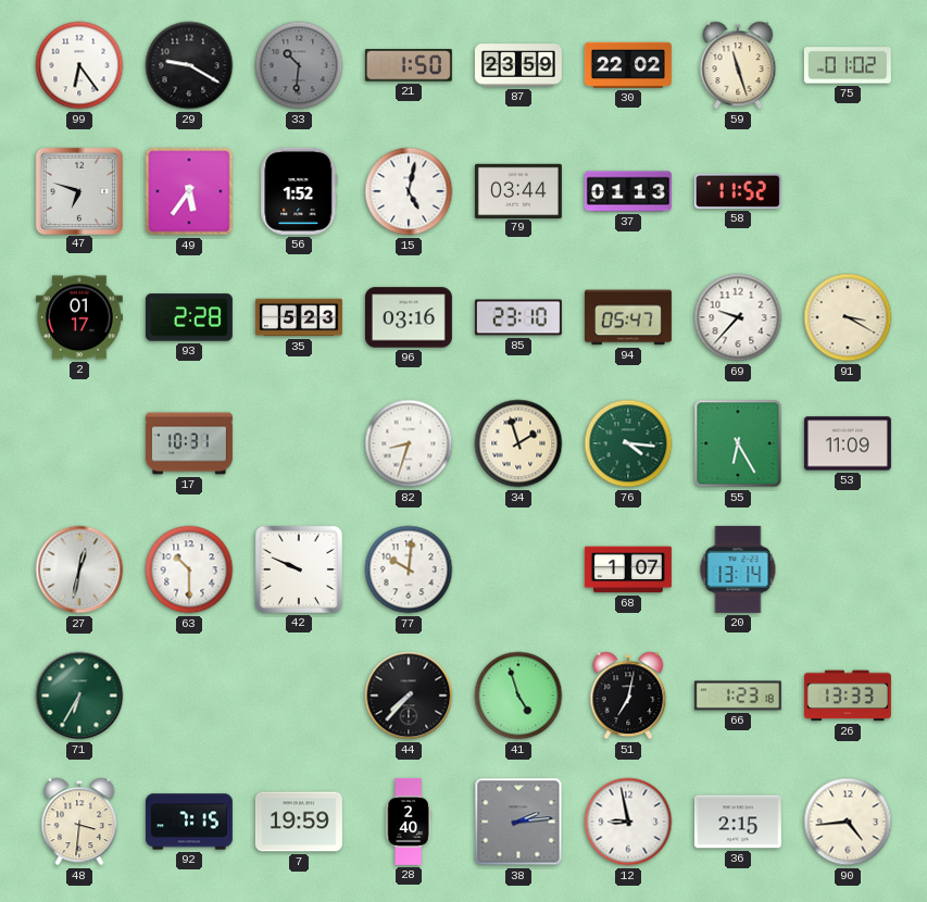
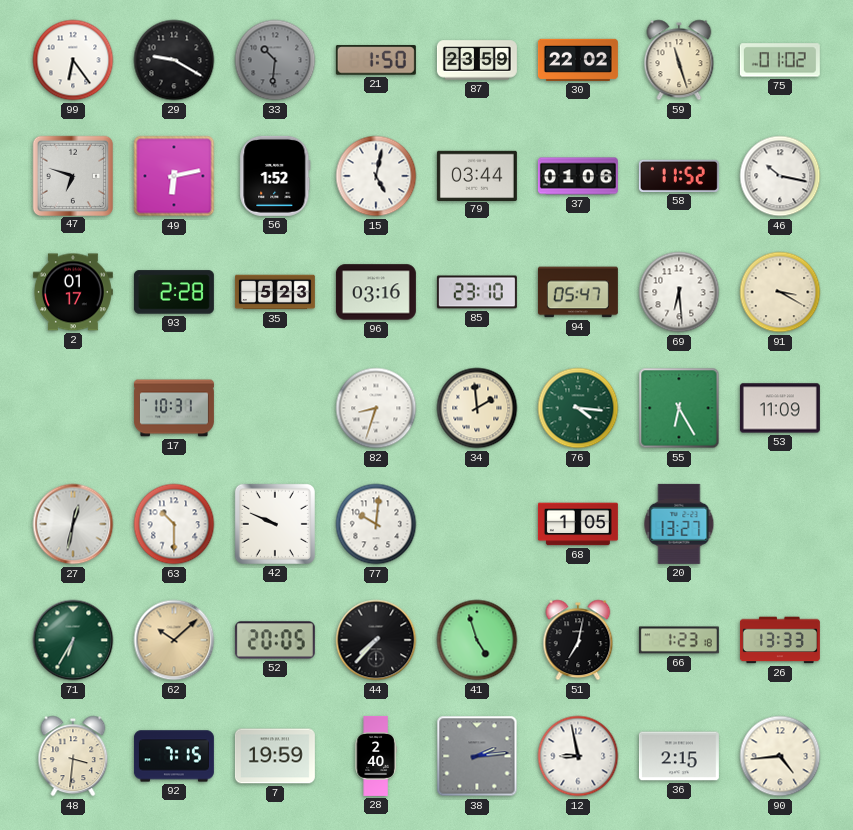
49: 5:36 -> 6:13 (174, 176)
37: 01:13 -> 01:06 (578, 176)
46: none -> 10:17 (780, 176)
69: 9:37 -> 6:29 (679, 292)
34: 1:57 -> 1:59 (477, 408)
68: 1:07 -> 1:05 (578, 524)
20: 13:14 -> 13:27 (679, 524)
62: none -> 10:08 (174, 640)
52: none -> 20:05 (275, 640)
